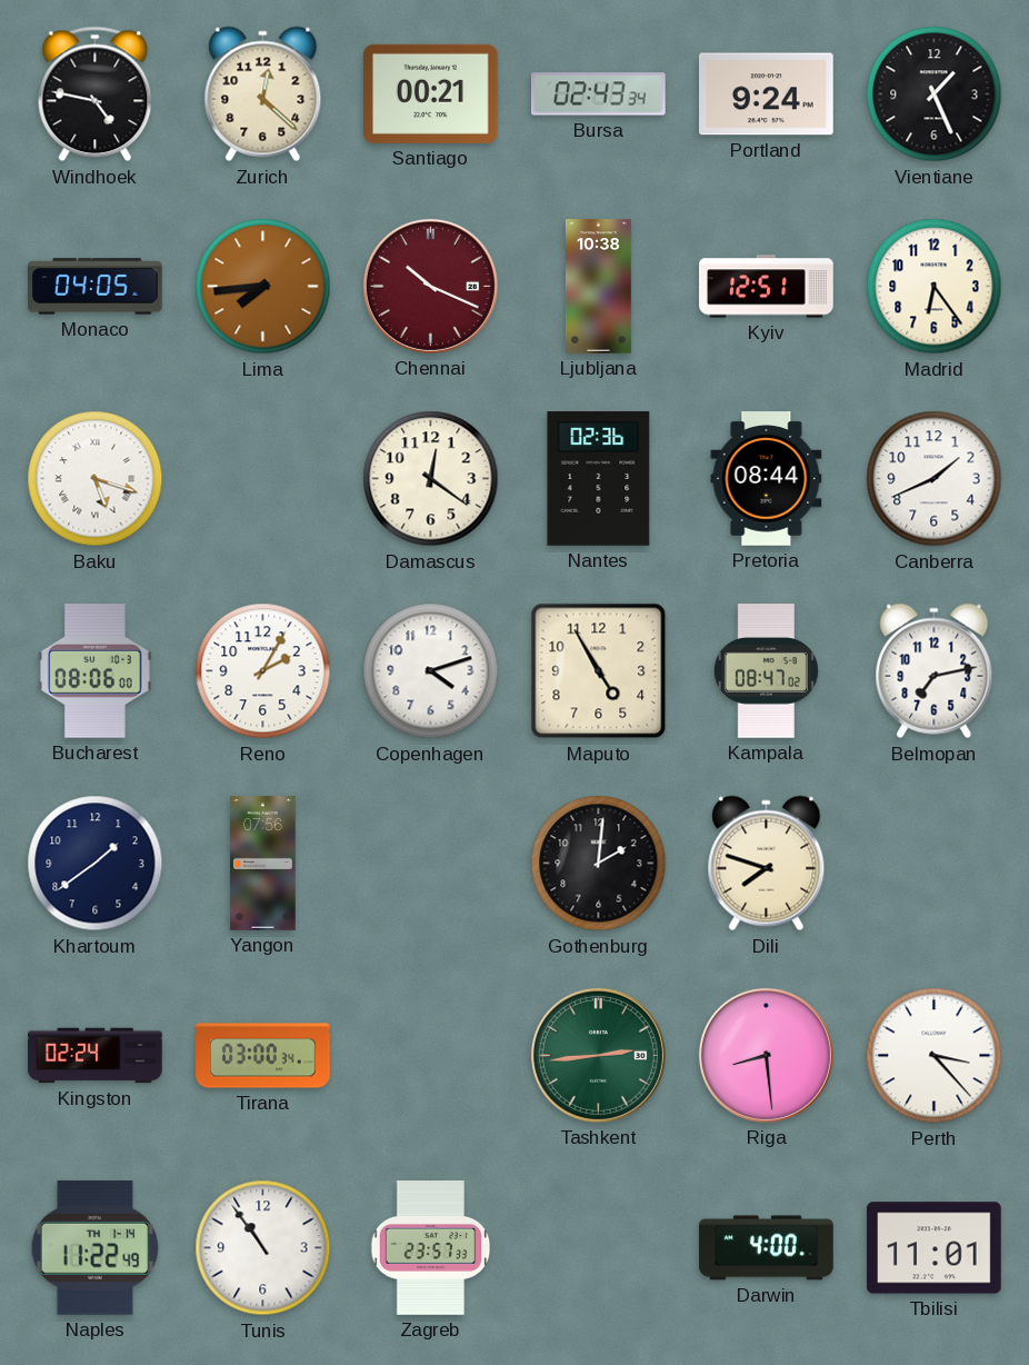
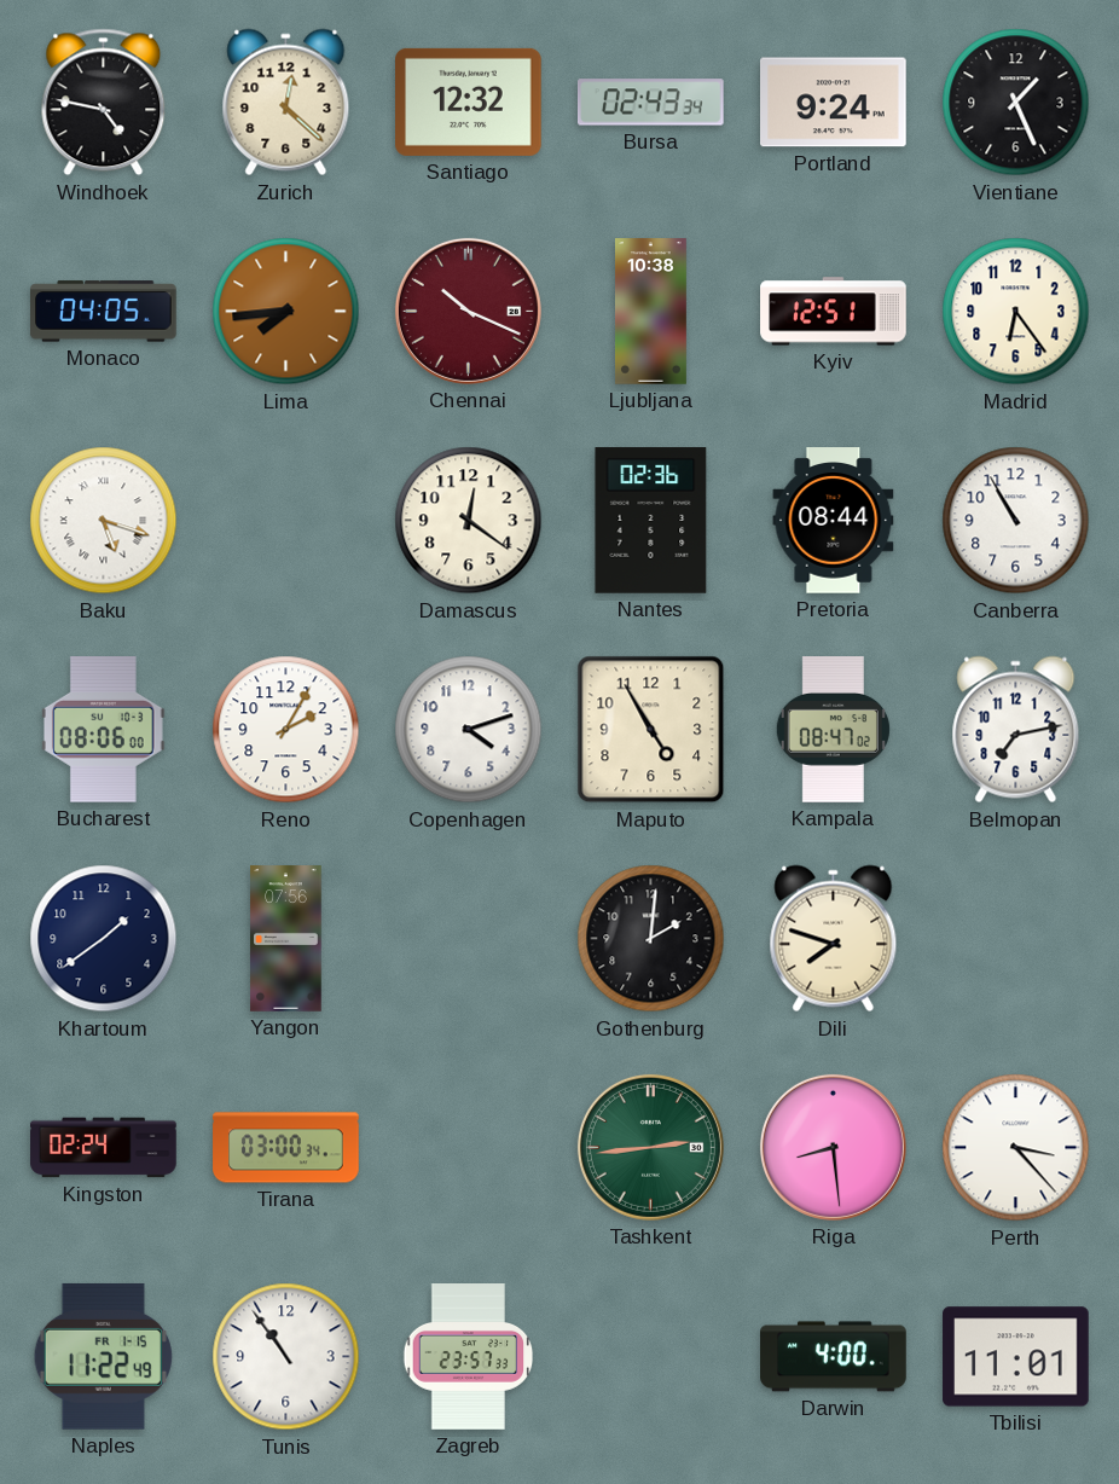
Santiago: 00:21 -> 12:32 (469, 102)
Canberra: 1:41 -> 10:55 (1016, 521)
Naples date: TH 1-14 -> FR 1-15 (103, 1356)
